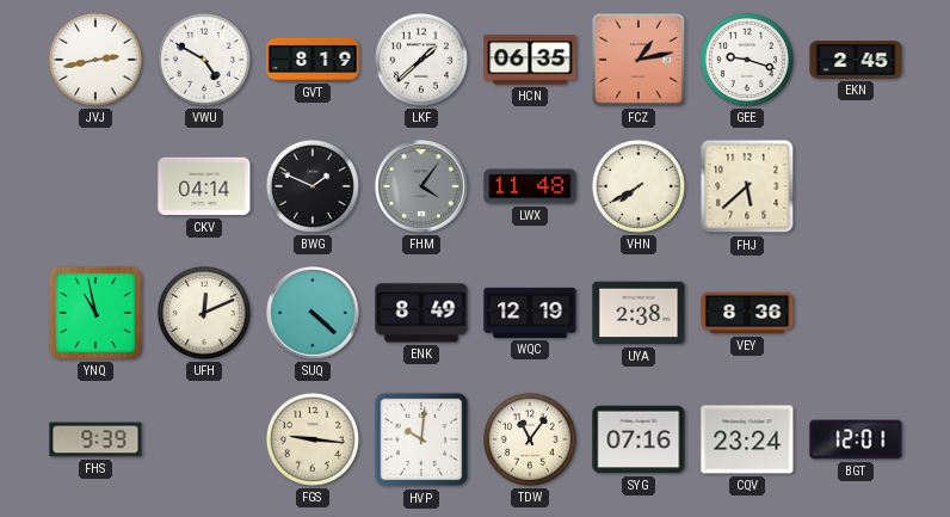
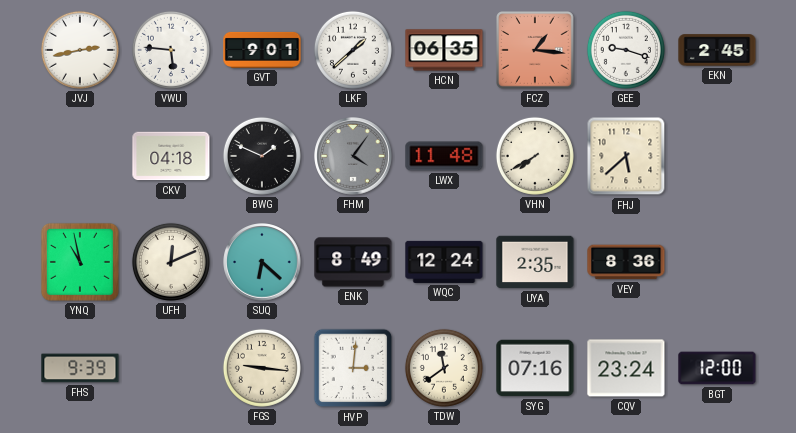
VWU: 4:50 -> 5:46 (171, 50)
GVT: 8:19 -> 9:01 (262, 50)
FCZ: 1:13 -> 1:16 (535, 50)
CKV: 04:14 -> 04:18 (171, 156)
SUQ: 4:22 -> 6:22 (262, 262)
WQC: 12:19 -> 12:24 (444, 262)
UYA: 2:38 -> 2:35 (535, 262)
HVP: 10:01 -> 3:01 (353, 368)
TDW: 11:06 -> 11:39 (444, 368)
BGT: 12:01 -> 12:00 (717, 368)
